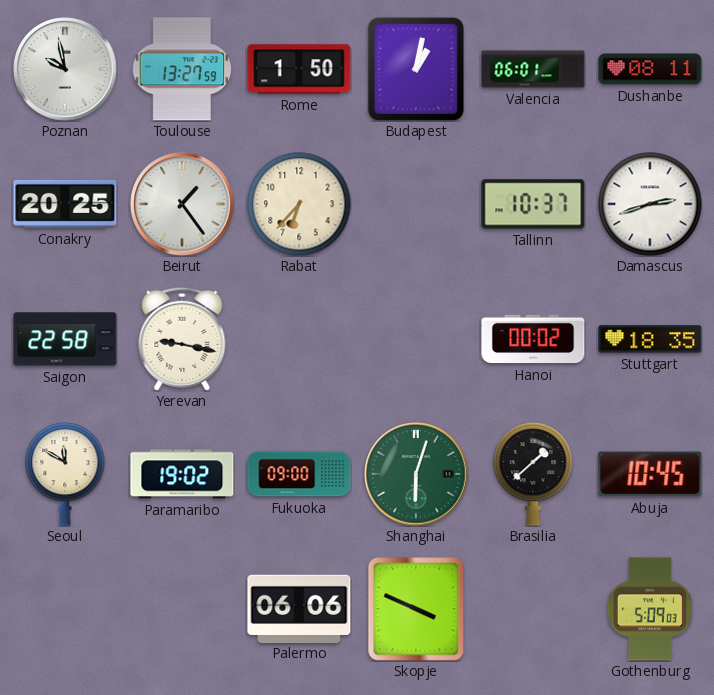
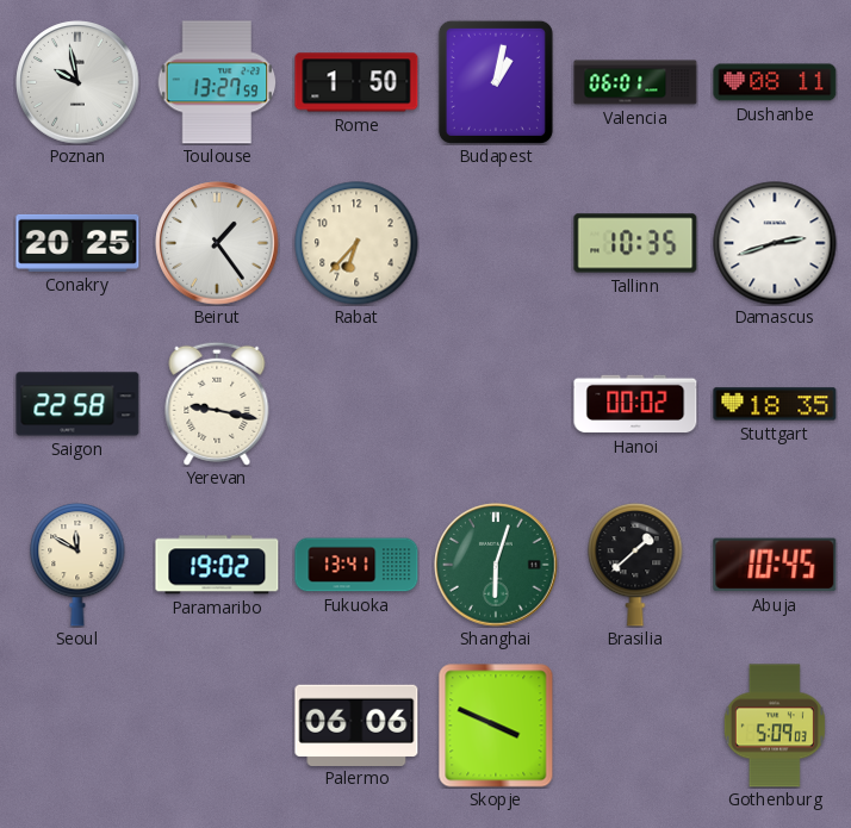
Tallinn: 10:37 -> 10:35 (635, 243)
Fukuoka: 09:00 -> 13:41 (356, 565)
